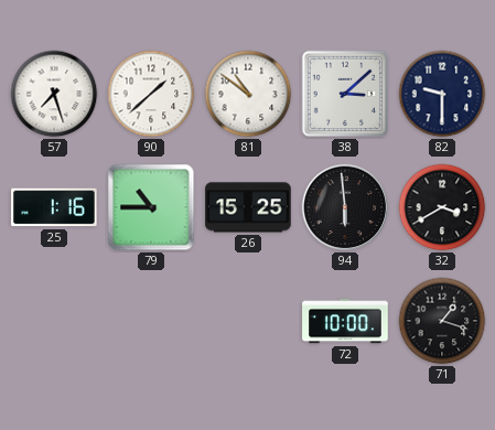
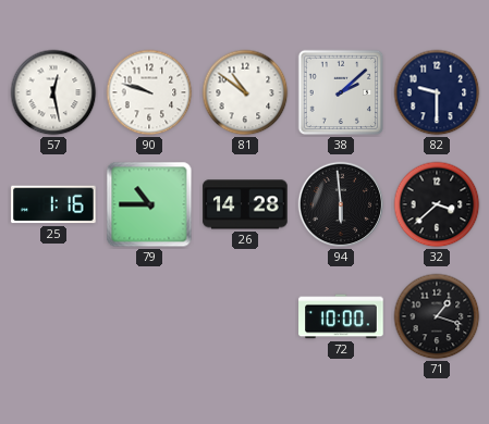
57: 7:27 -> 12:28 (53, 92)
90: 1:38 -> 9:48 (149, 92)
38: 3:08 -> 2:08 (341, 92)
26: 15:25 -> 14:28 (245, 204)
32: 3:40 -> 3:38 (437, 204)
